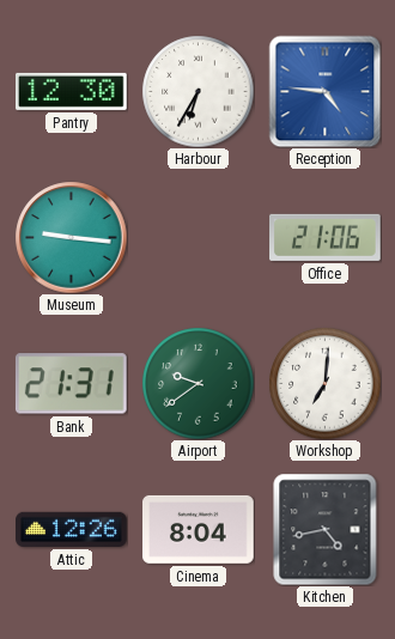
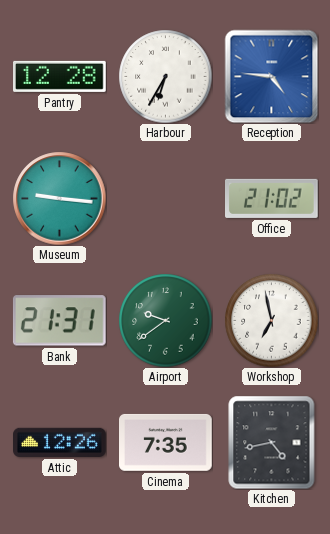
Pantry: 12:30 -> 12:28 (60, 76)
Office: 21:06 -> 21:02 (272, 198)
Workshop: 7:01 -> 6:58 (271, 320)
Cinema: 8:04 -> 7:35 (166, 442)
